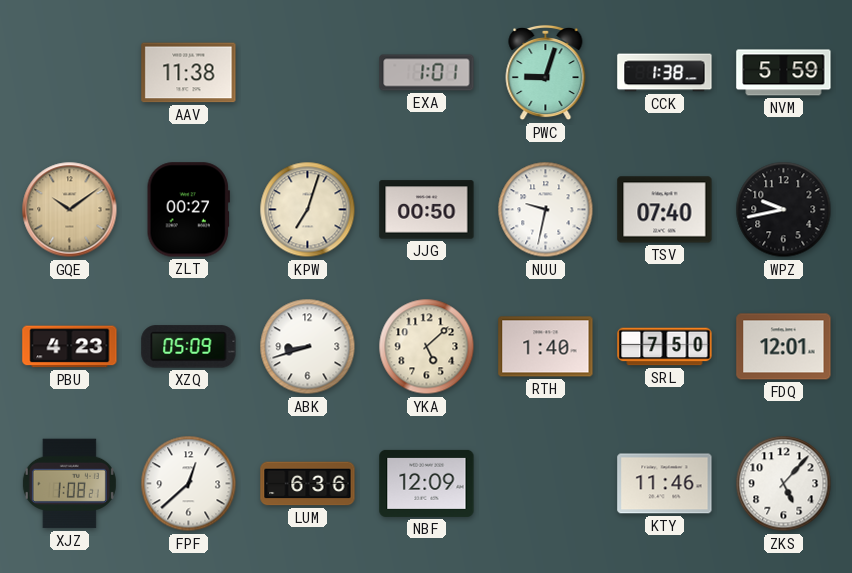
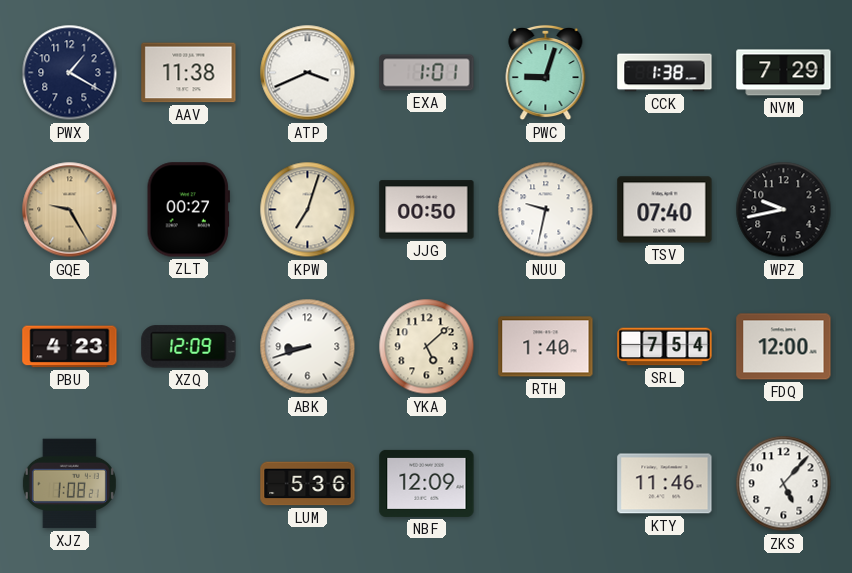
PWX: none -> 1:20 (70, 73)
ATP: none -> 3:41 (308, 73)
NVM: 5:59 -> 7:29 (784, 73)
GQE: 10:09 -> 9:25 (70, 210)
XZQ: 05:09 -> 12:09 (189, 347)
SRL: 7:50 -> 7:54 (665, 347)
FDQ: 12:01 -> 12:00 (784, 347)
FPF: 12:38 -> none (189, 484)
LUM: 6:36 -> 5:36 (308, 484)
